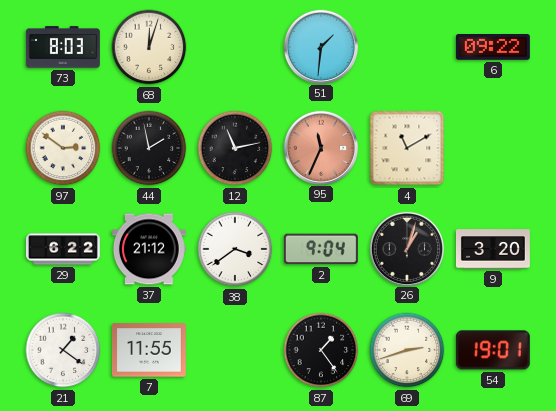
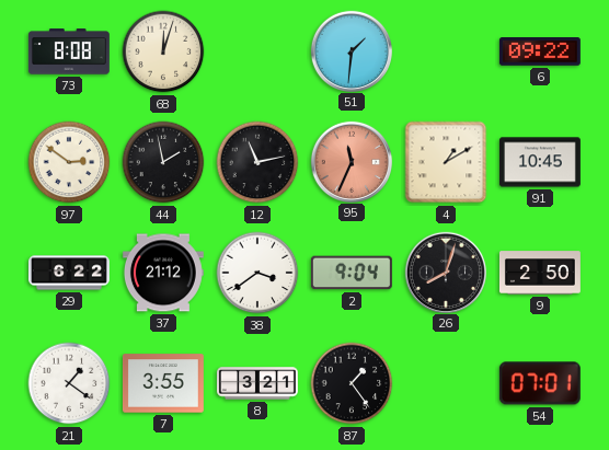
73: 8:03 -> 8:08 (69, 51)
4: 11:10 -> 1:10 (446, 162)
91: none -> 10:45 (540, 162)
26: 1:03 -> 8:03 (445, 272)
9: 3:20 -> 2:50 (540, 273)
7: 11:55 -> 3:55 (163, 383)
8: none -> 3:21 (257, 383)
69: 2:42 -> none (407, 350)
54: 19:01 -> 07:01 (540, 383)
